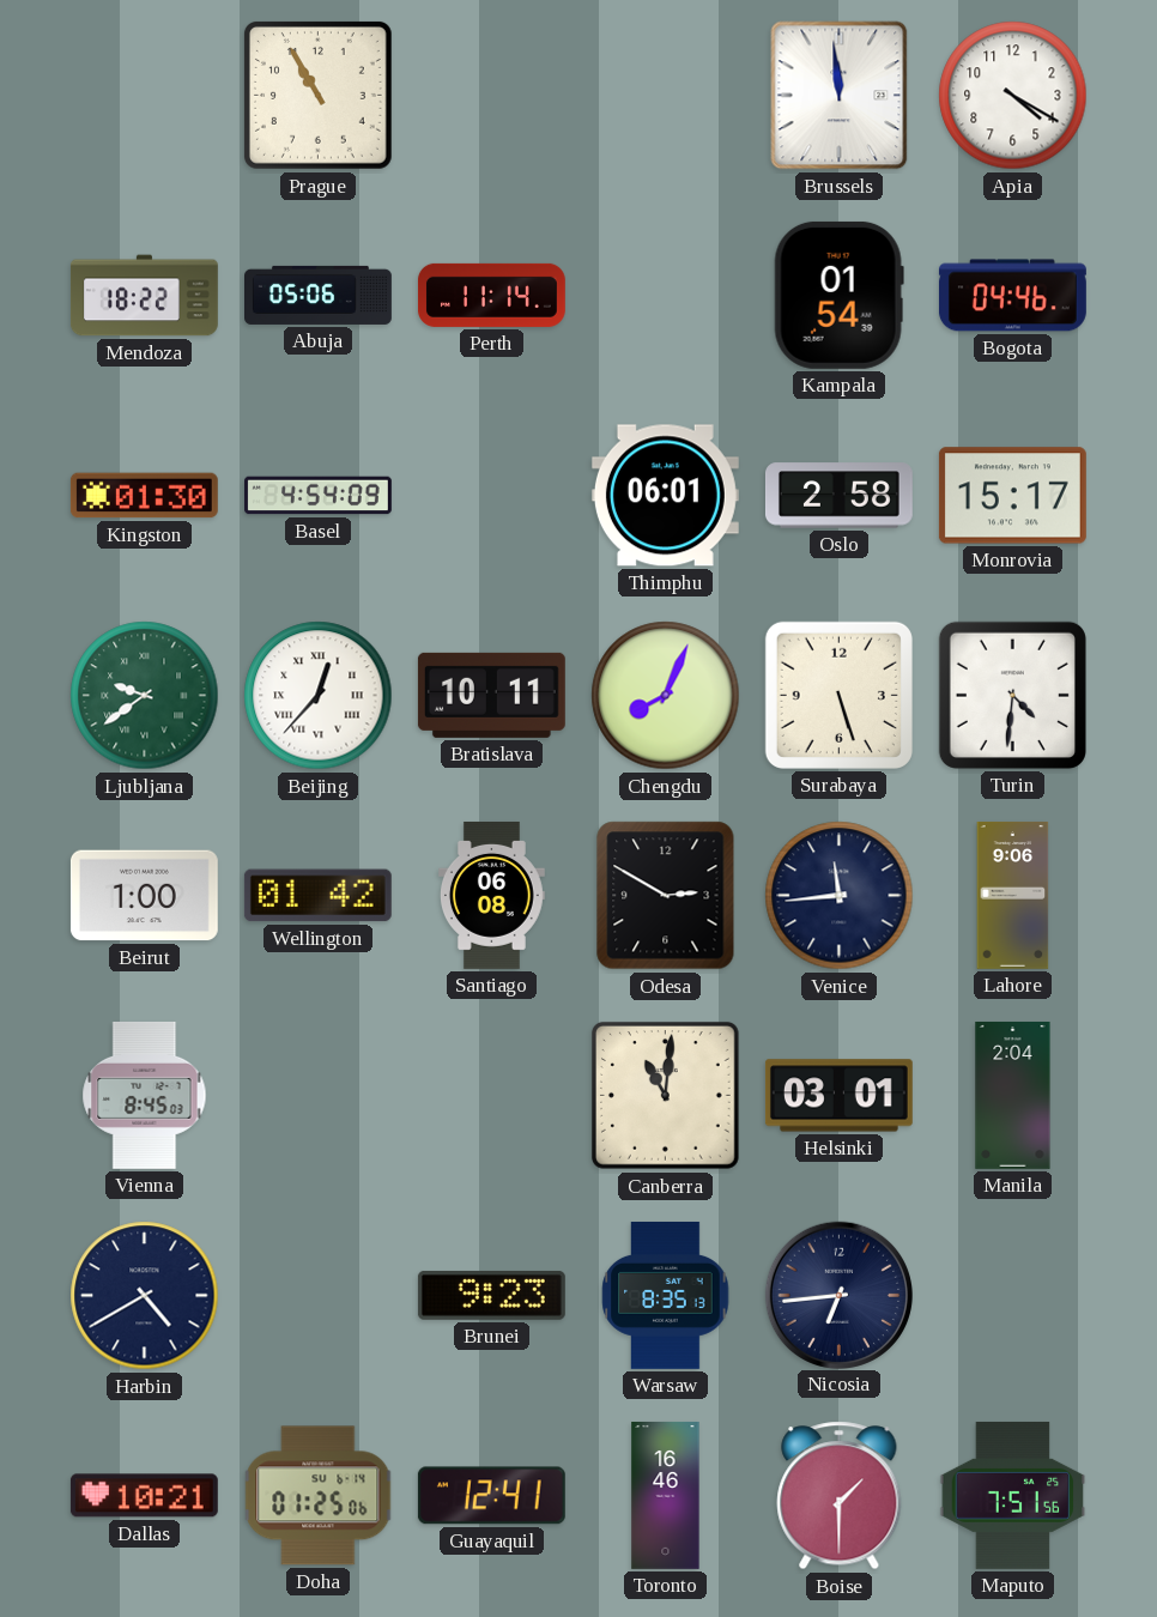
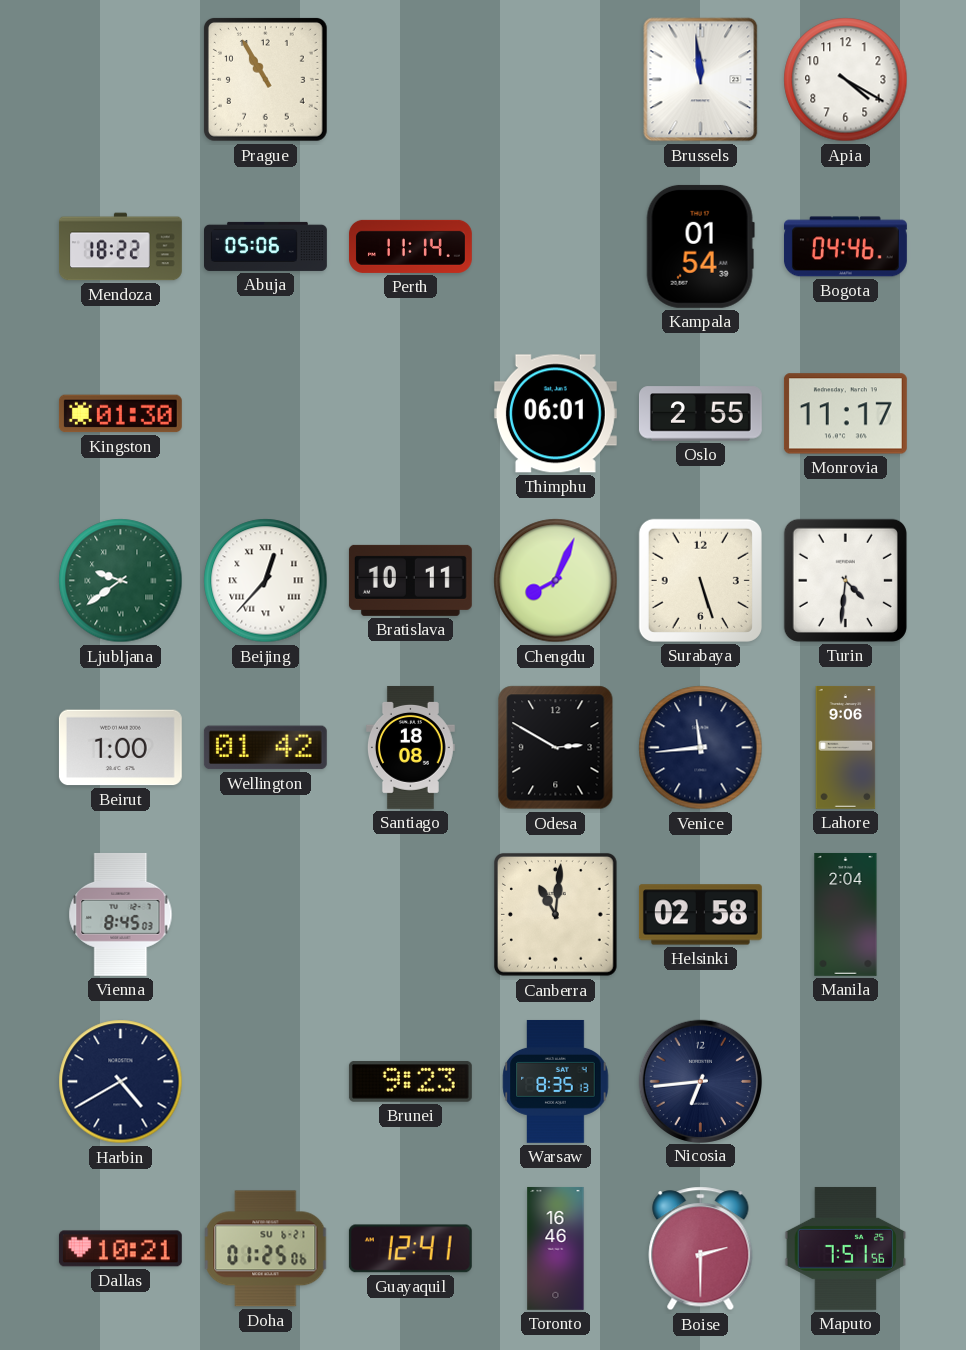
Basel: 4:54 -> none (319, 496)
Oslo: 2:58 -> 2:55 (700, 414)
Monrovia: 15:17 -> 11:17 (845, 414)
Santiago: 06:08 -> 18:08 (410, 747)
Helsinki: 03:01 -> 02:58 (700, 915)
Doha date: SU 6-14 -> SU 6-21 (266, 1249)
Boise: 1:30 -> 2:30 (701, 1249)
